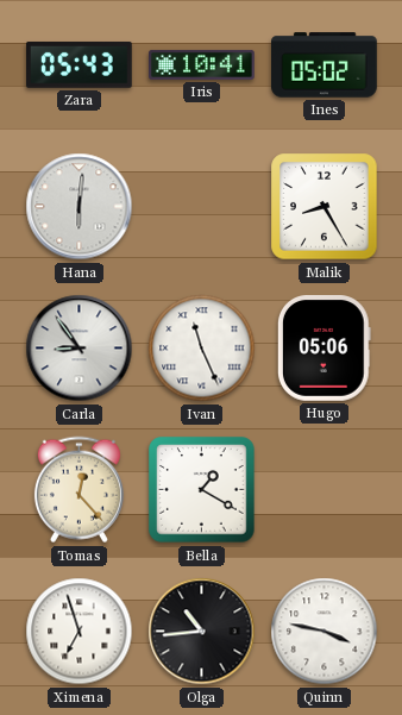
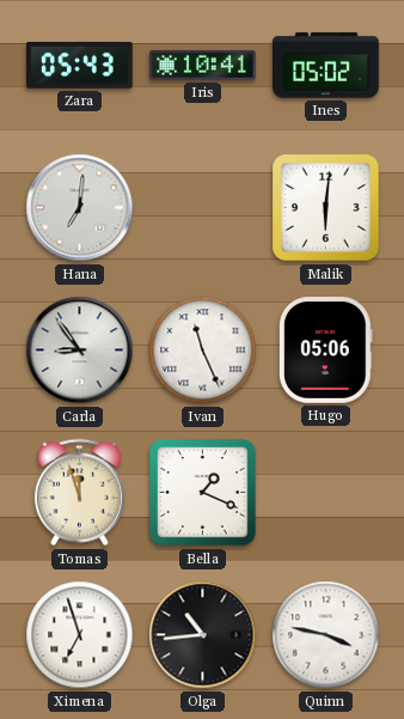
Hana: 6:01 -> 7:01 (80, 208)
Malik: 8:25 -> 6:01 (326, 208)
Tomas: 12:23 -> 11:57 (79, 493)
Bella: 1:20 -> 1:19 (203, 493)
